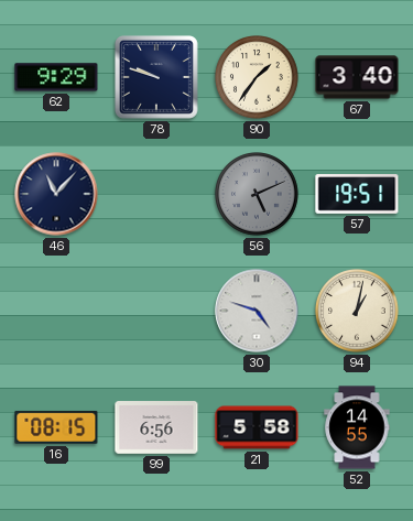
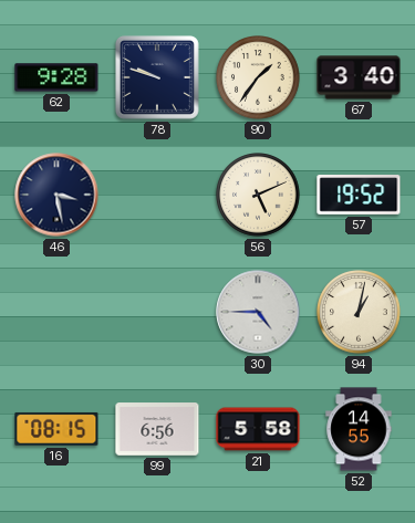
62: 9:29 -> 9:28 (56, 77)
46: 11:07 -> 3:28 (56, 195)
56 dial: grey -> cream (259, 196)
57: 19:51 -> 19:52 (359, 195)
30: 4:48 -> 4:45 (258, 312)
